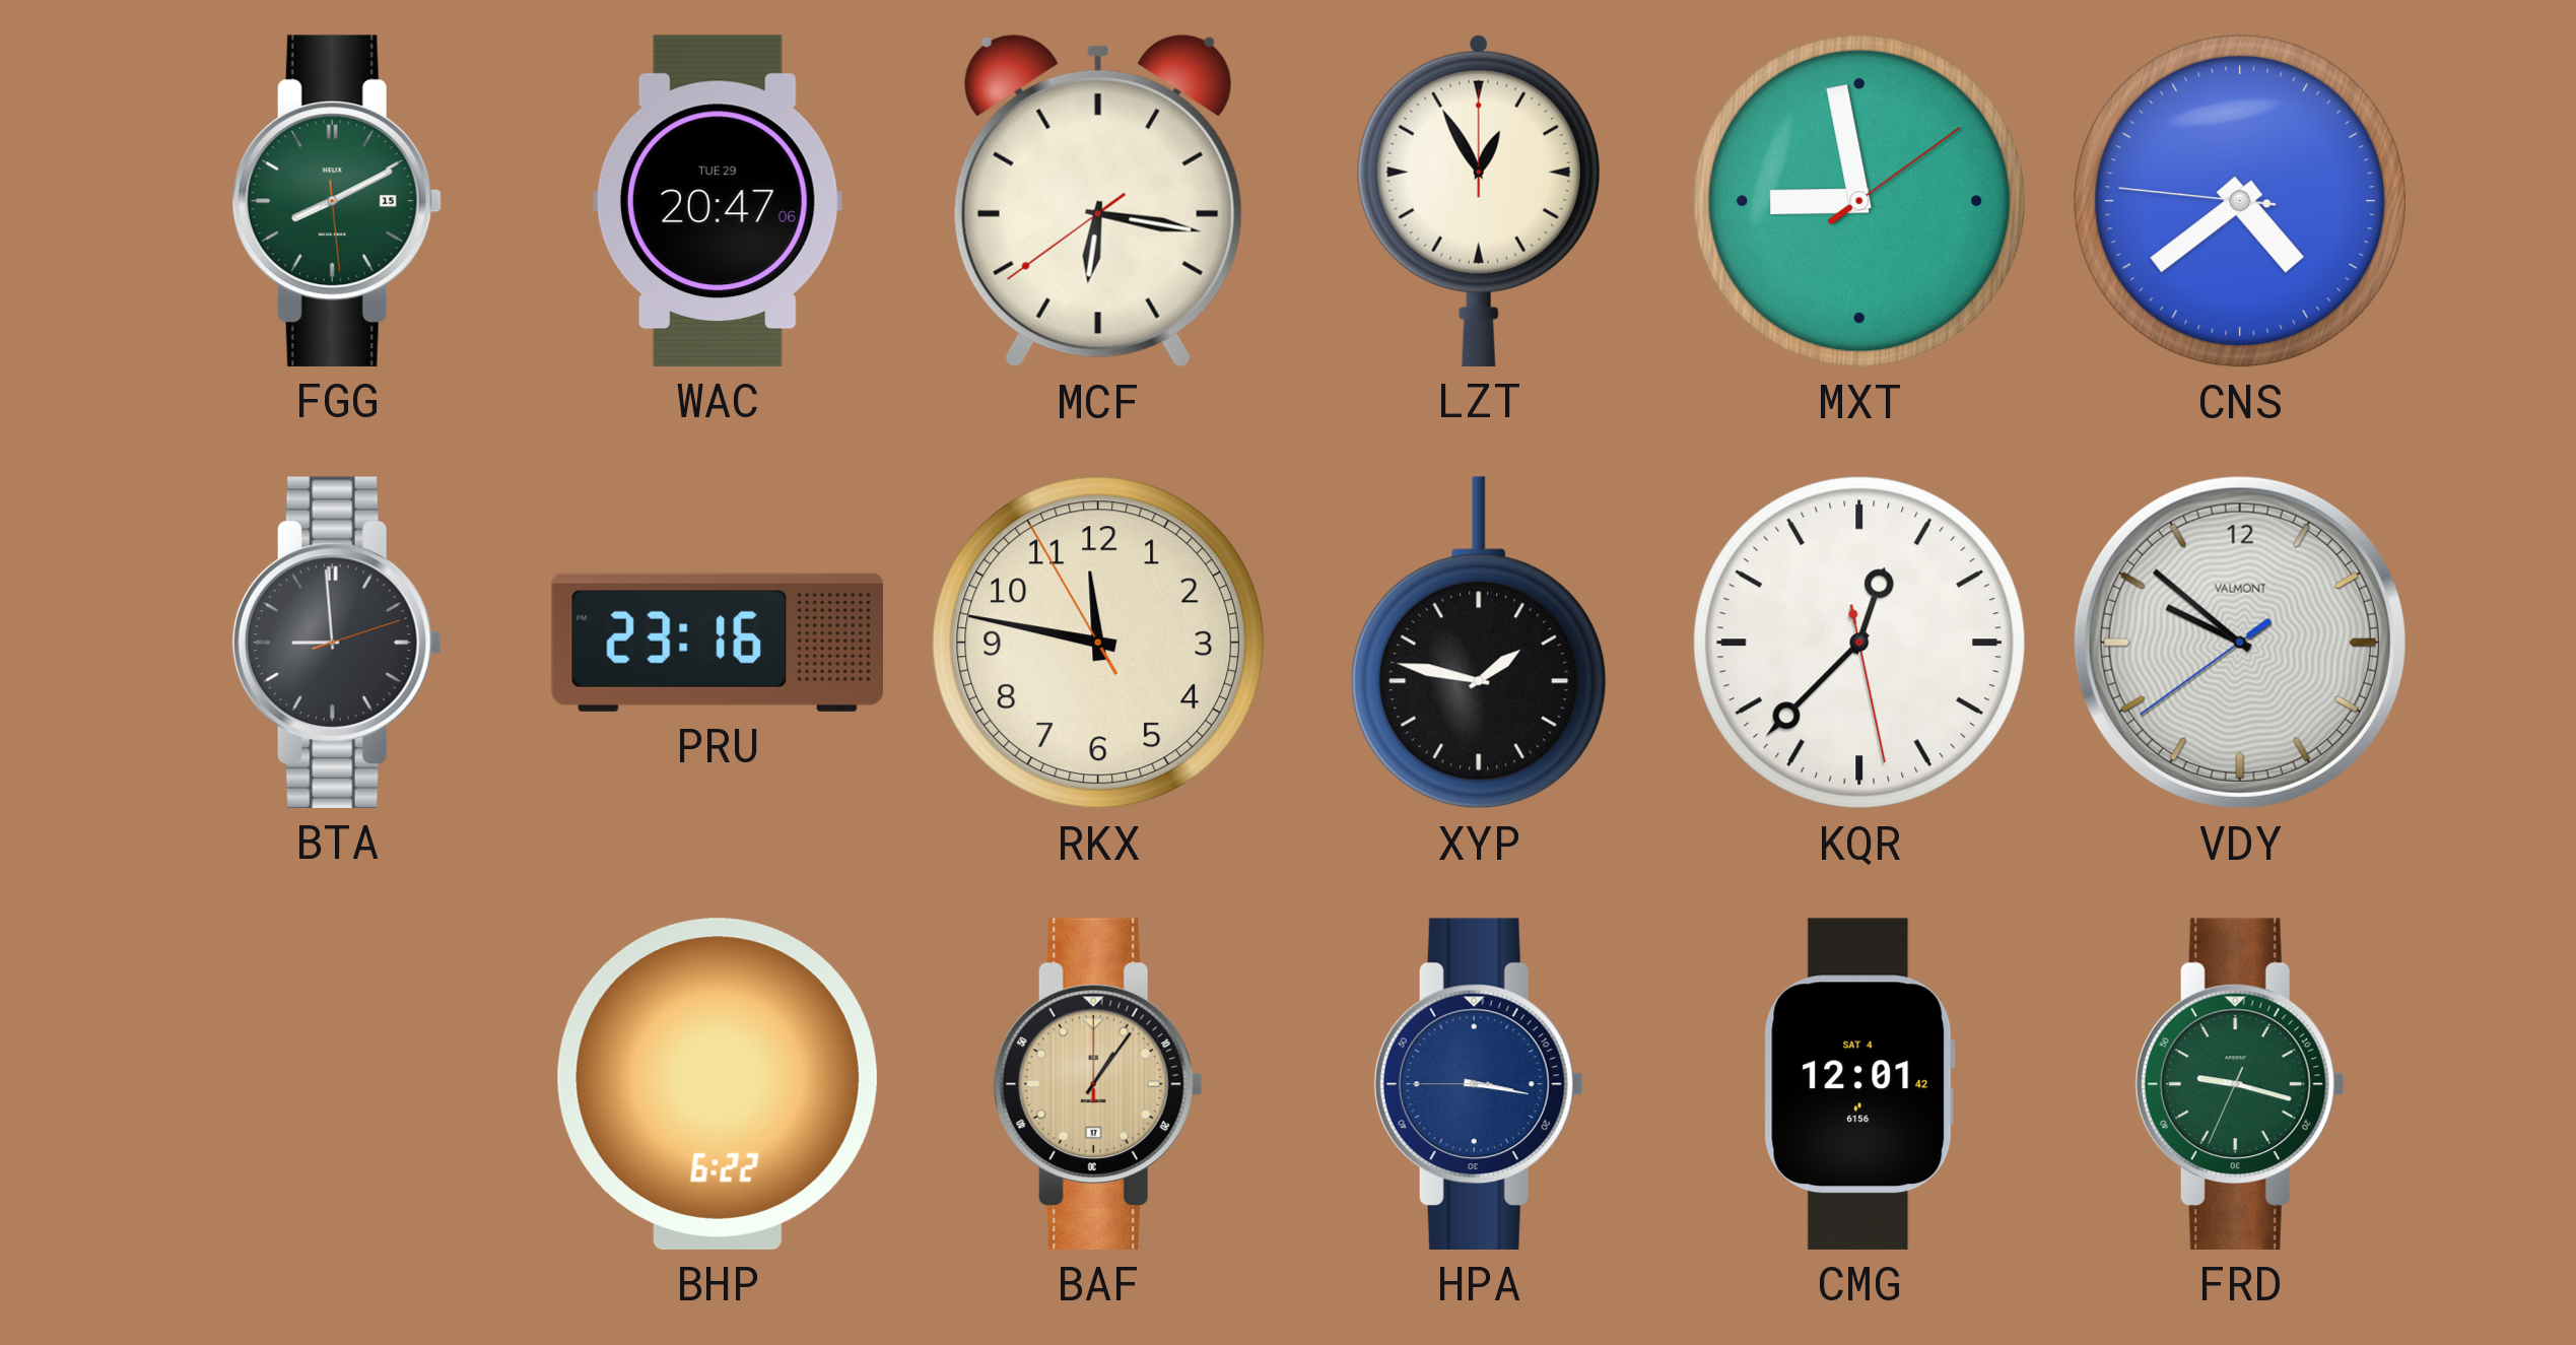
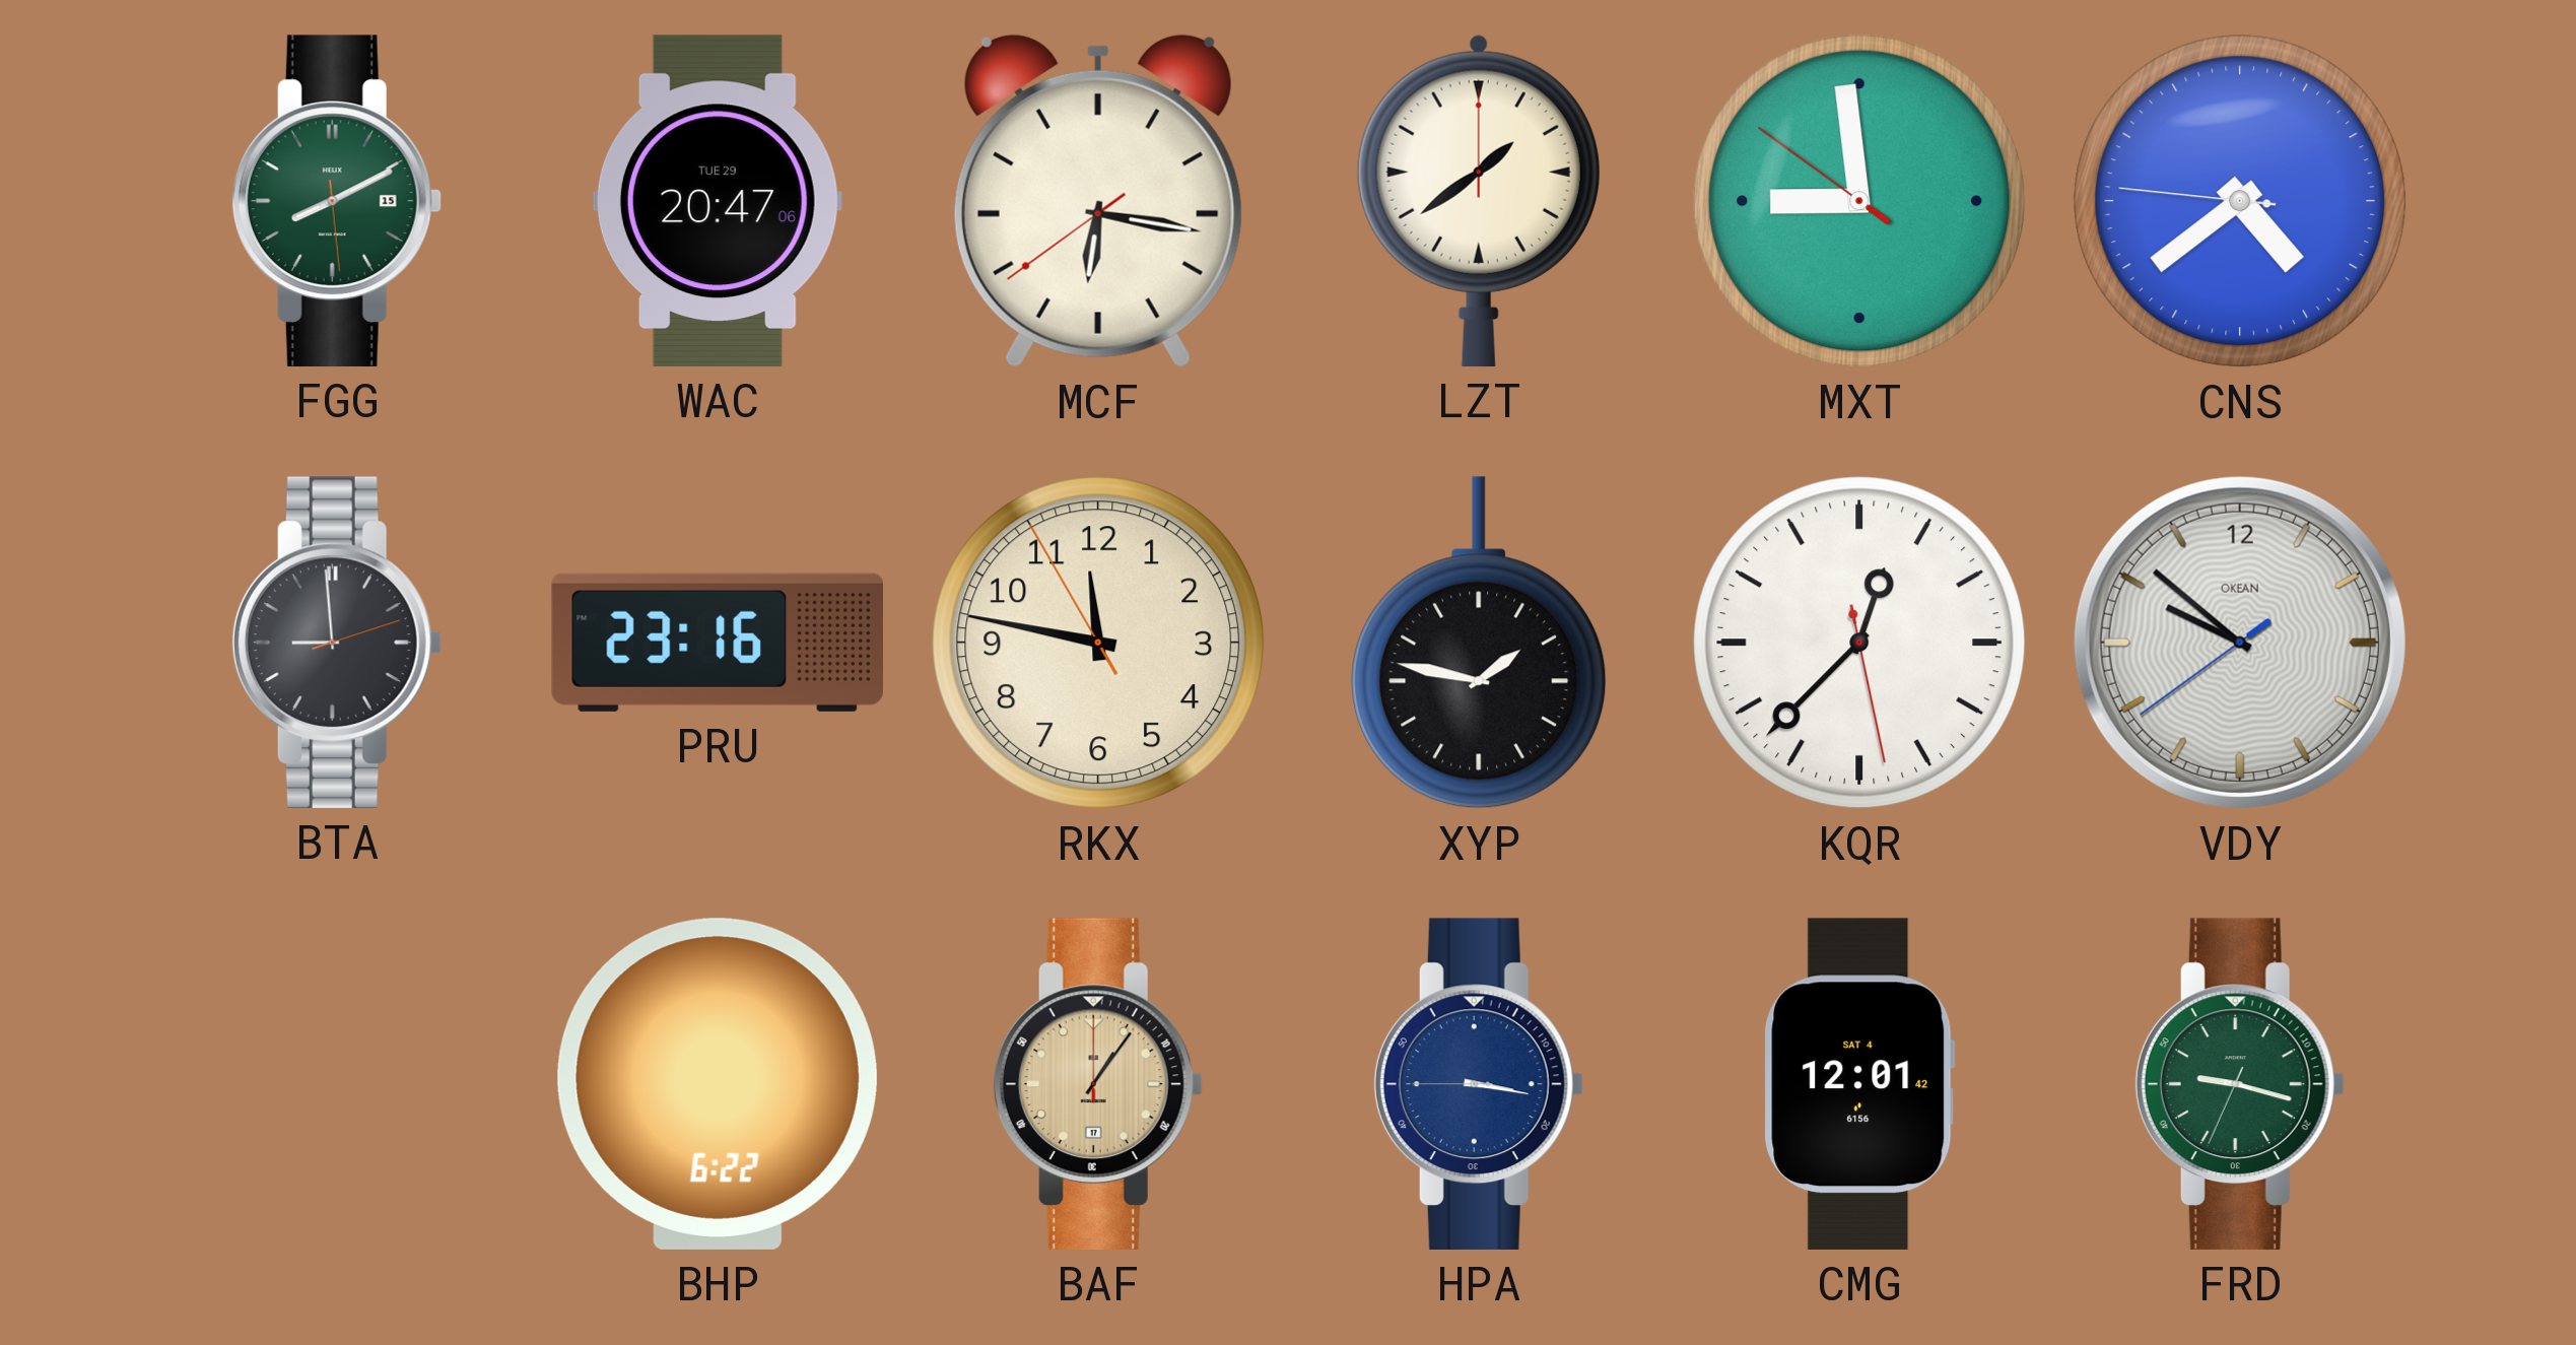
LZT: 12:55 -> 1:39 (1479, 200)
MXT: 8:58:09 -> 8:58:51 (1859, 201)
VDY brand: VALMONT -> OKEAN (2240, 643)
